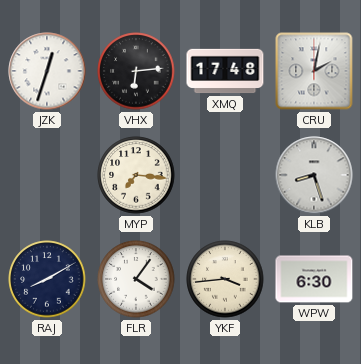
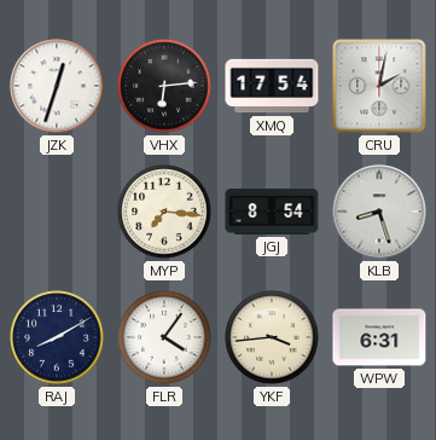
XMQ: 17:48 -> 17:54 (272, 86)
JGJ: none -> 8:54 (272, 212)
WPW: 6:30 -> 6:31 (379, 337)
